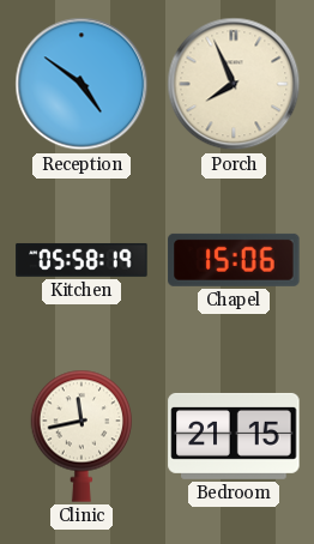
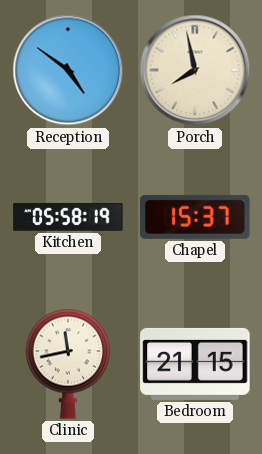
Porch: 7:56 -> 7:58 (195, 70)
Chapel: 15:06 -> 15:37 (195, 217)
